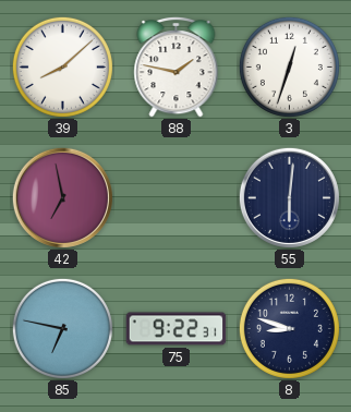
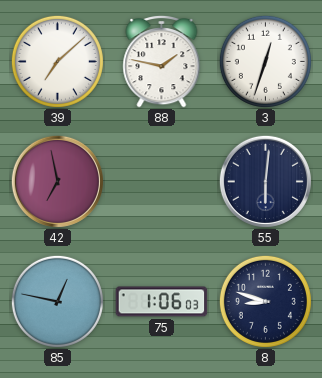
39: 8:08 -> 7:08 (57, 61)
85: 6:47 -> 12:47 (57, 301)
75: 9:22 -> 1:06 (162, 302)
